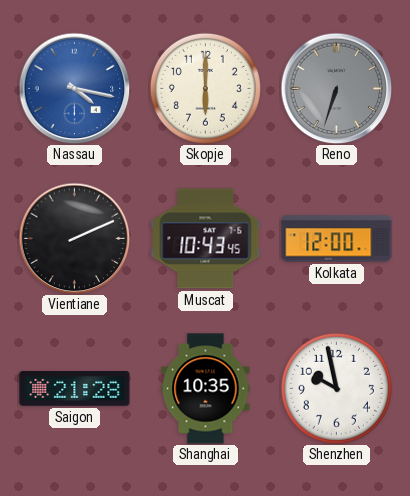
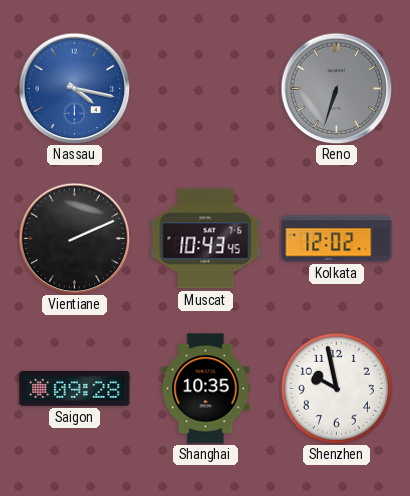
Skopje: 6:00 -> none (205, 88)
Kolkata: 12:00 -> 12:02 (337, 239)
Saigon: 21:28 -> 09:28 (75, 389)
